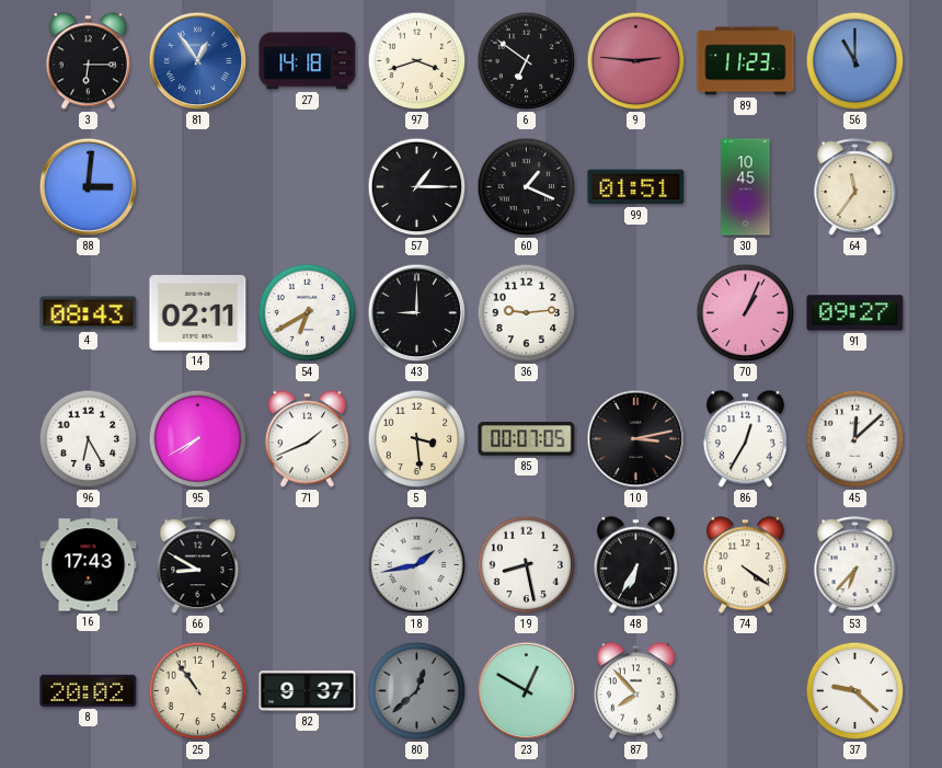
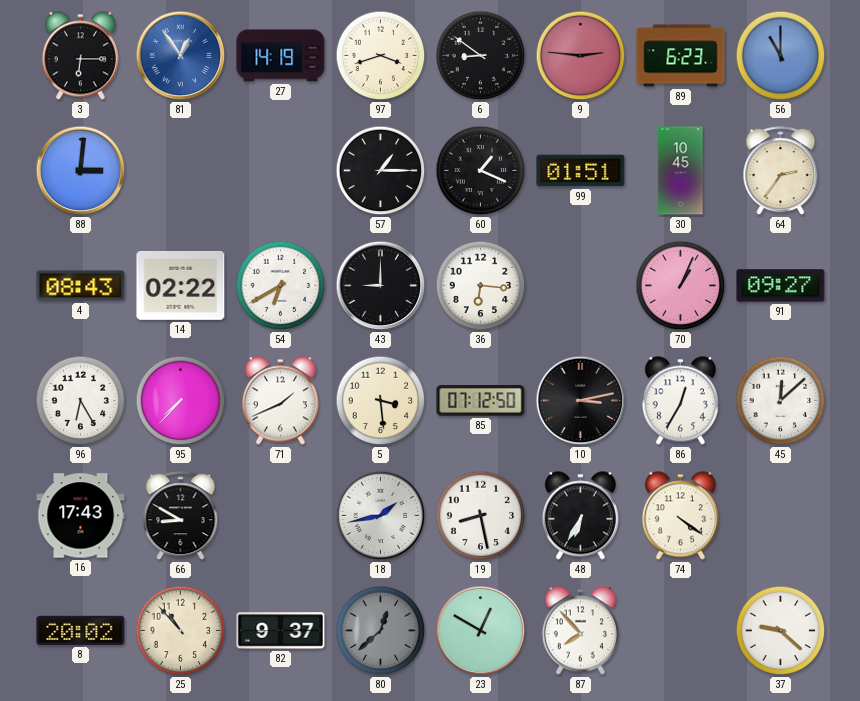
27: 14:18 -> 14:19 (281, 56)
6: 6:51 -> 8:51 (481, 56)
89: 11:23 -> 6:23 (681, 56)
64: 11:36 -> 2:36 (781, 171)
14: 02:11 -> 02:22 (181, 285)
36: 9:14 -> 6:16 (481, 286)
95: 7:40 -> 7:37 (181, 401)
85: 00:07 -> 07:12 (481, 401)
53: 6:37 -> none (855, 565)
25: 10:54 -> 10:53 (181, 631)
